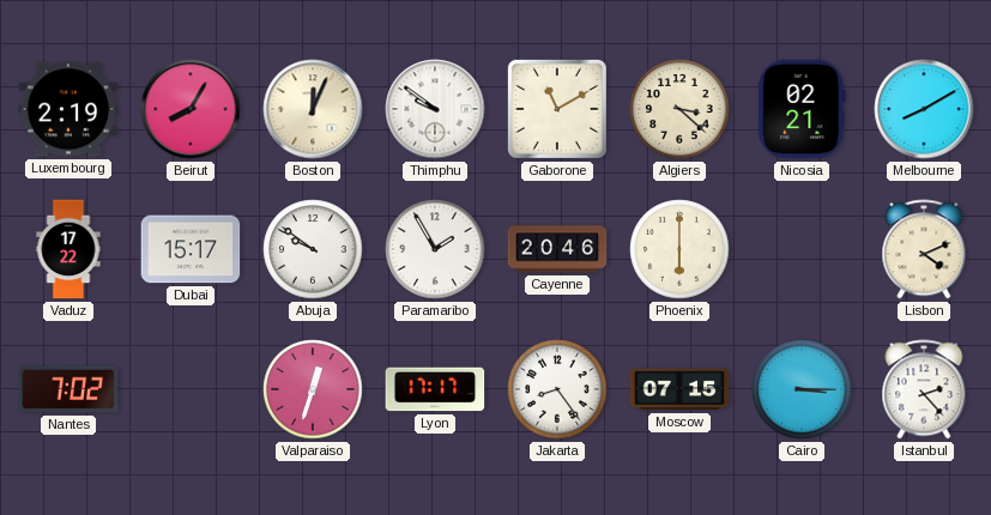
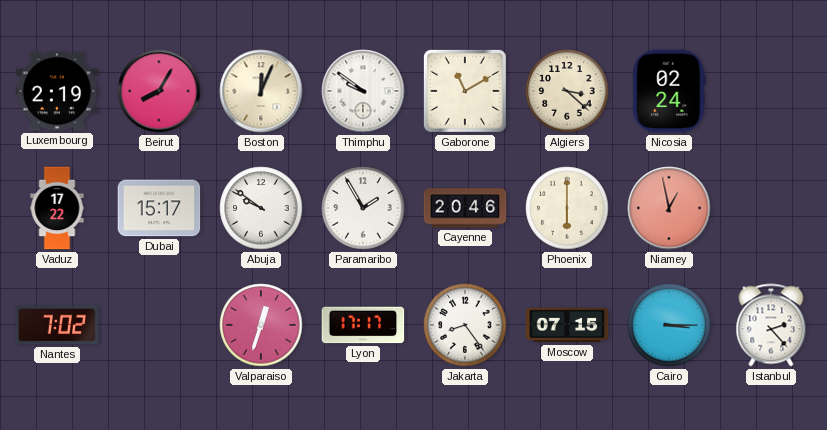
Nicosia: 02:21 -> 02:24 (669, 91)
Melbourne: 8:10 -> none (924, 109)
Niamey: none -> 12:58 (669, 208)
Lisbon: 4:11 -> none (924, 249)
